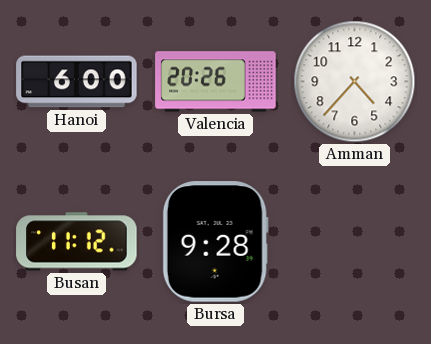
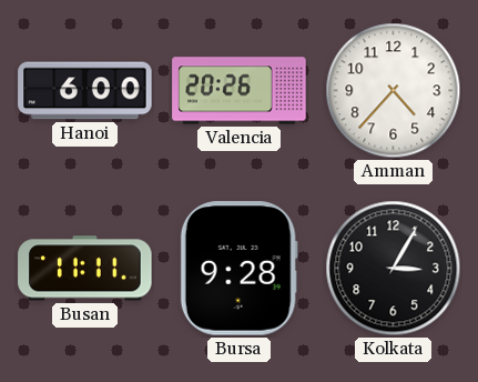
Busan: 11:12 -> 11:11 (85, 269)
Kolkata: none -> 3:05 (394, 269)
